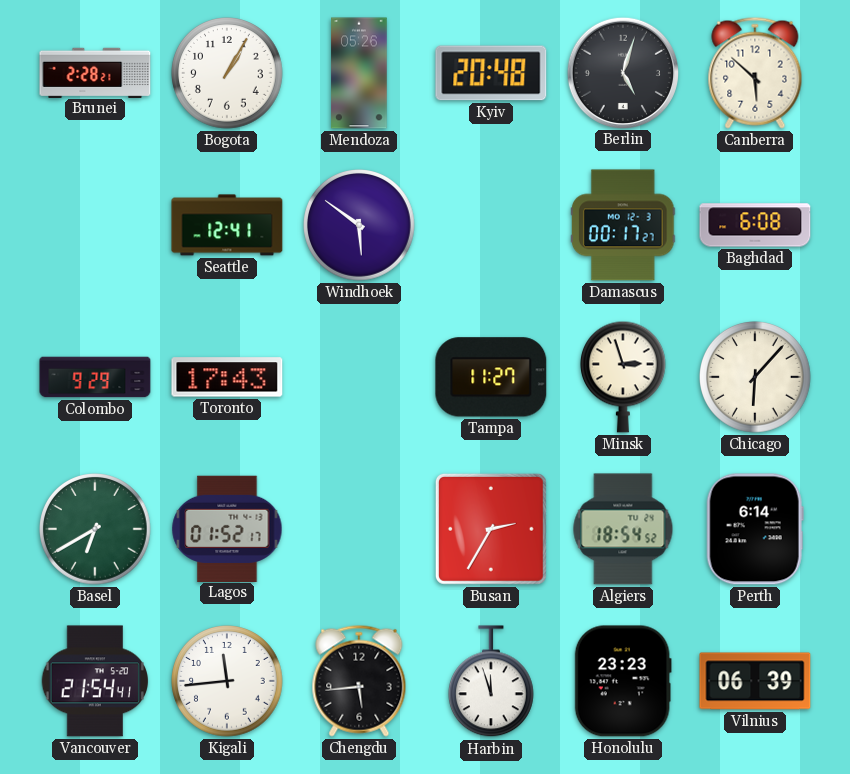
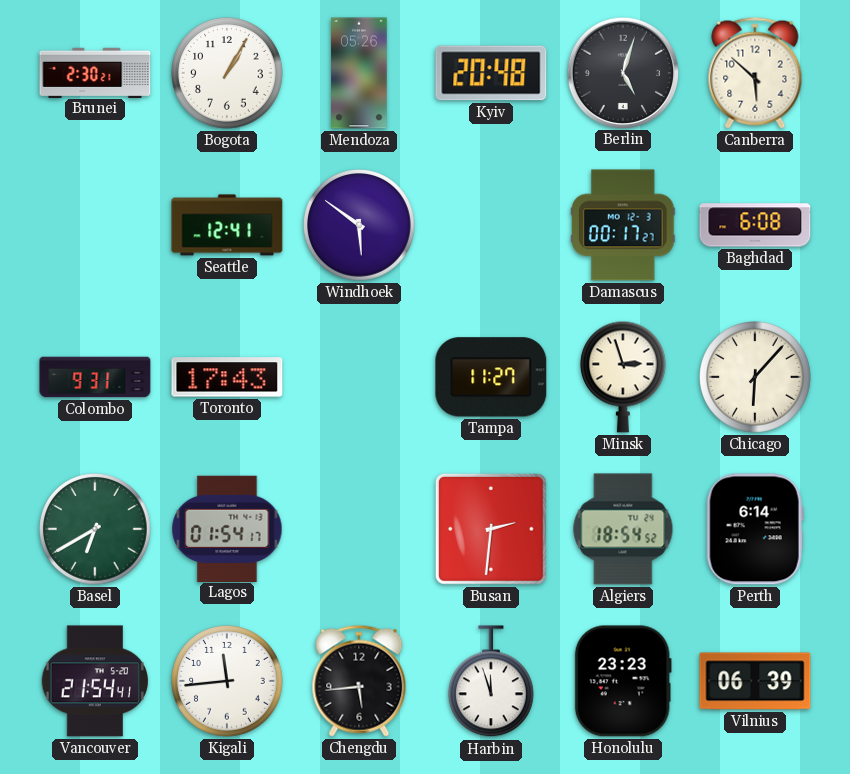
Brunei: 2:28 -> 2:30 (95, 72)
Colombo: 9:29 -> 9:31 (95, 377)
Lagos: 01:52 -> 01:54 (227, 528)
Busan: 2:35 -> 2:31 (491, 529)
